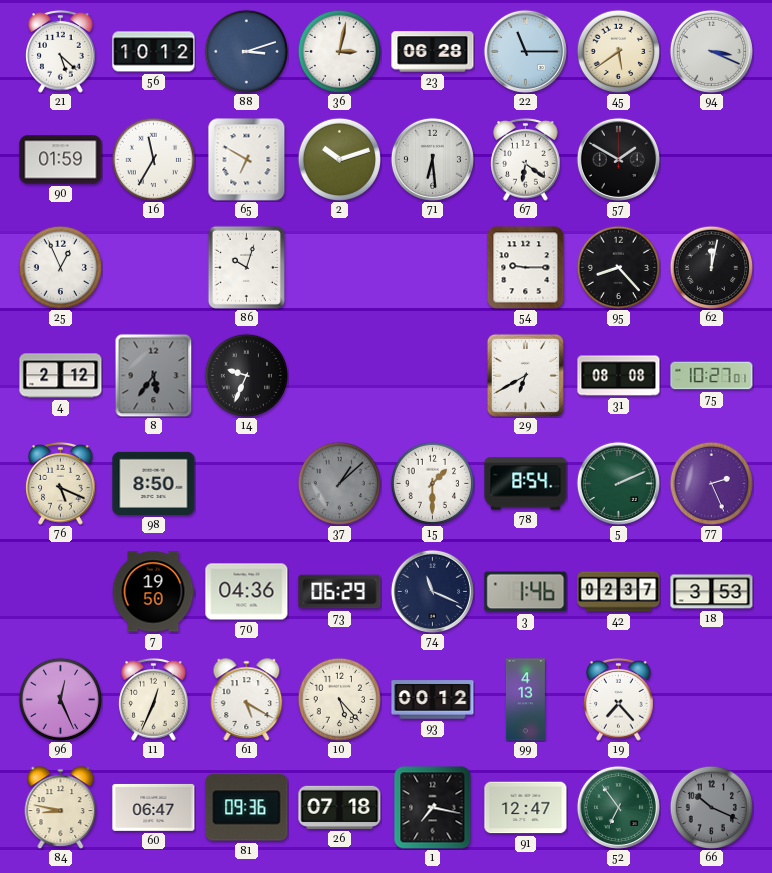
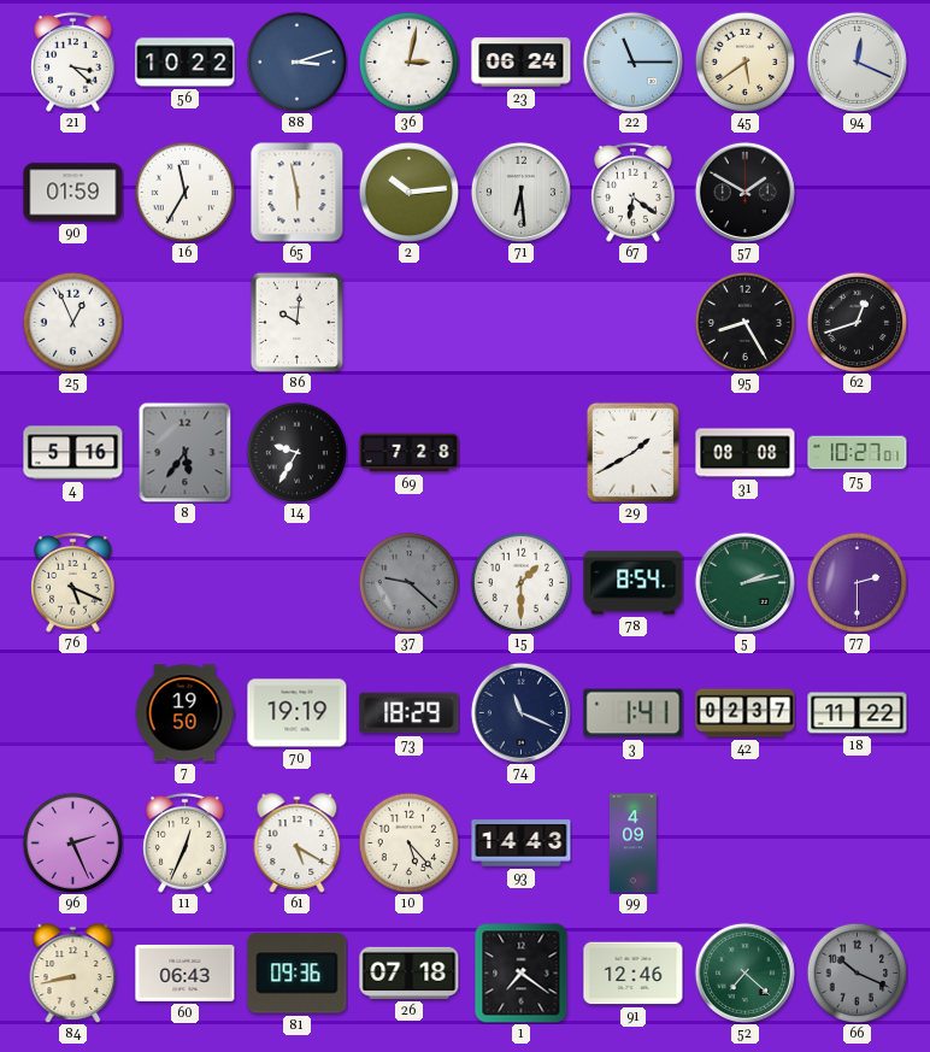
21: 5:22 -> 3:22 (73, 63)
56: 10:12 -> 10:22 (186, 63)
23: 06:28 -> 06:24 (522, 63)
94: 3:19 -> 12:19 (857, 61)
65: 6:50 -> 5:58 (298, 192)
2: 10:12 -> 10:14 (408, 192)
86: 10:03 -> 10:01 (296, 322)
54: 9:15 -> none (526, 267)
95: 8:23 -> 8:25 (744, 322)
62: 12:02 -> 12:42 (857, 322)
4: 2:12 -> 5:16 (73, 453)
14: 9:34 -> 9:35 (296, 452)
69: none -> 7:28 (410, 453)
29: 6:40 -> 1:40 (632, 452)
98: 8:50 -> none (154, 483)
37: 1:08 -> 9:22 (408, 582)
5: 2:11 -> 2:13 (744, 582)
77: 2:26 -> 2:30 (857, 582)
70: 04:36 -> 19:19 (298, 713)
73: 06:29 -> 18:29 (410, 713)
3: 1:46 -> 1:41 (634, 713)
18: 3:53 -> 11:22 (858, 713)
96: 12:26 -> 2:26 (72, 842)
93: 00:12 -> 14:43 (522, 844)
99: 4:13 -> 4:09 (632, 844)
19: 7:23 -> none (619, 700)
84: 8:47 -> 8:43 (73, 974)
60: 06:47 -> 06:43 (186, 972)
1: 7:17 -> 7:21 (522, 972)
91: 12:47 -> 12:46 (634, 974)
52: 6:54 -> 7:22 (744, 972)
